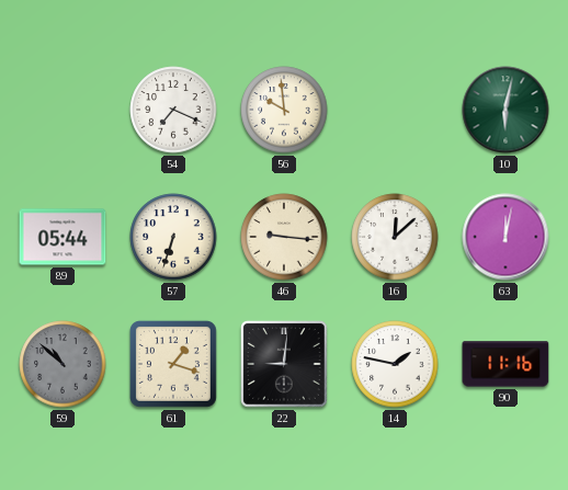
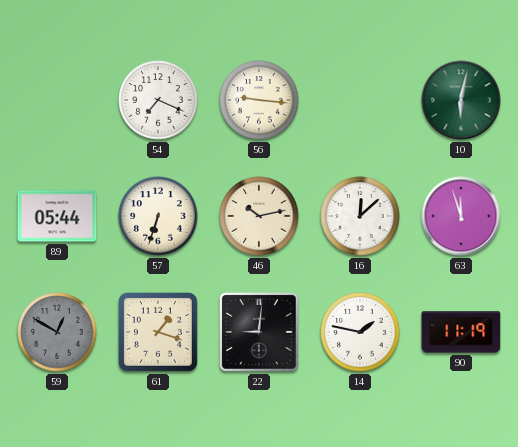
56: 9:59 -> 9:16 (259, 100)
46: 9:16 -> 10:13 (259, 216)
63: 12:02 -> 11:57 (461, 216)
59: 10:52 -> 12:50 (57, 332)
90: 11:16 -> 11:19 (461, 332)
